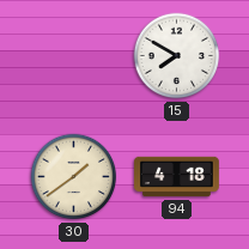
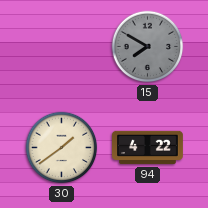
15 dial: white -> grey (148, 47)
94: 4:18 -> 4:22 (148, 148)
